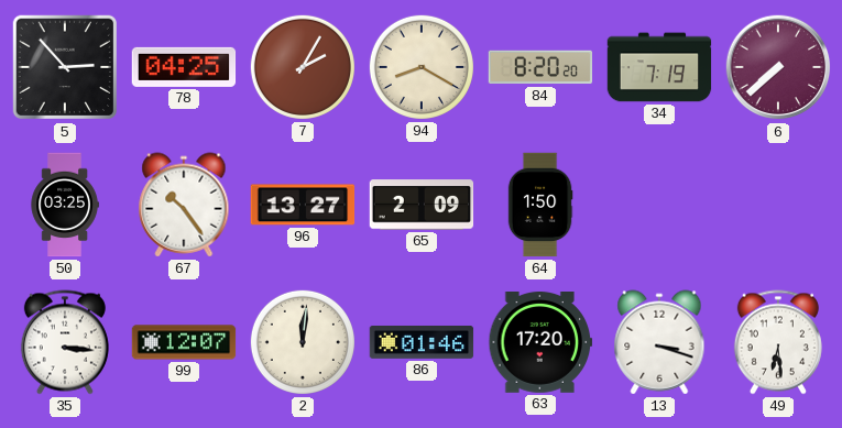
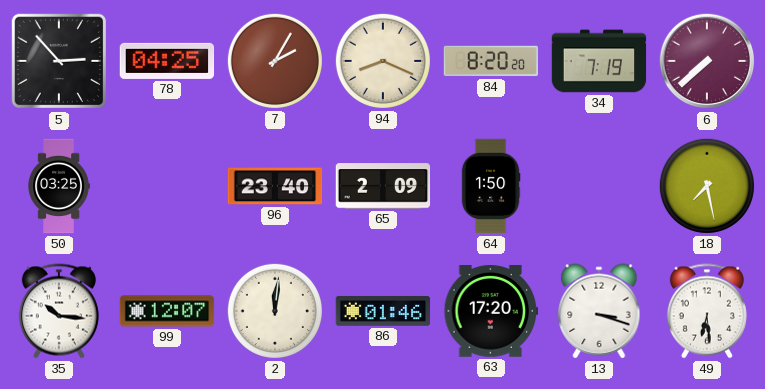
94: 8:20 -> 8:19 (383, 61)
67: 10:24 -> none (184, 205)
96: 13:27 -> 23:40 (275, 186)
18: none -> 7:28 (707, 186)
35: 3:16 -> 10:16 (59, 311)
